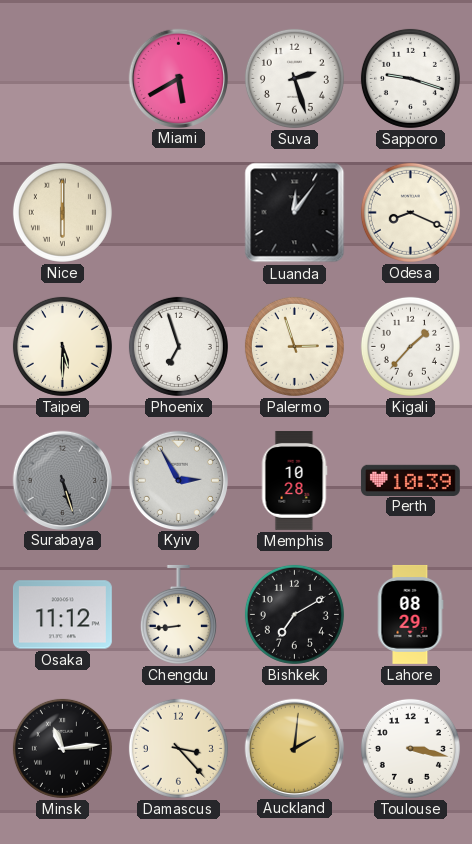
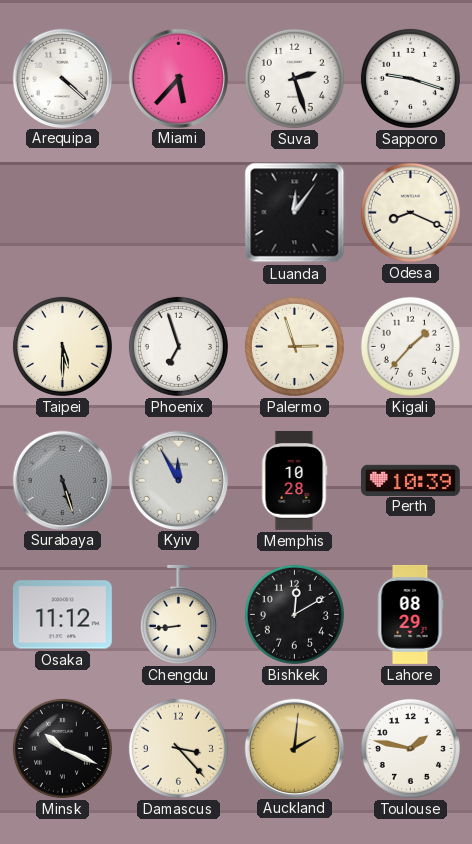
Arequipa: none -> 4:22 (62, 78)
Miami: 5:40 -> 5:37 (178, 78)
Nice: 6:00 -> none (62, 212)
Kyiv: 2:55 -> 11:55 (178, 480)
Bishkek: 7:10 -> 12:10 (294, 614)
Minsk: 11:14 -> 10:19 (62, 748)
Toulouse: 3:17 -> 1:47 (410, 748)
